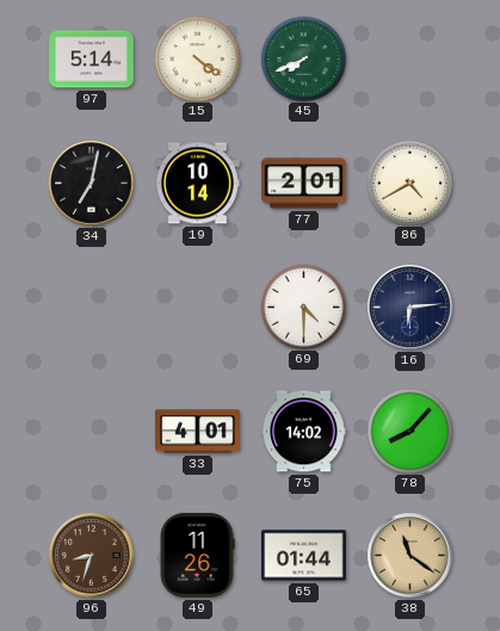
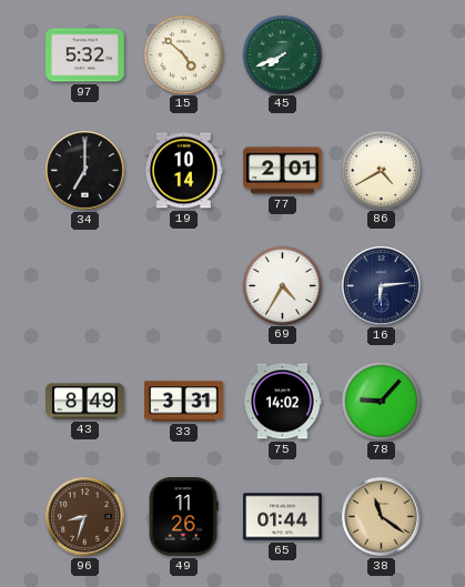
97: 5:14 -> 5:32 (85, 55)
15: 4:21 -> 4:52 (183, 54)
34: 7:02 -> 7:00 (85, 171)
69: 4:30 -> 4:35 (282, 285)
43: none -> 8:49 (85, 402)
33: 4:01 -> 3:31 (184, 402)
78: 8:07 -> 9:07 (381, 401)
